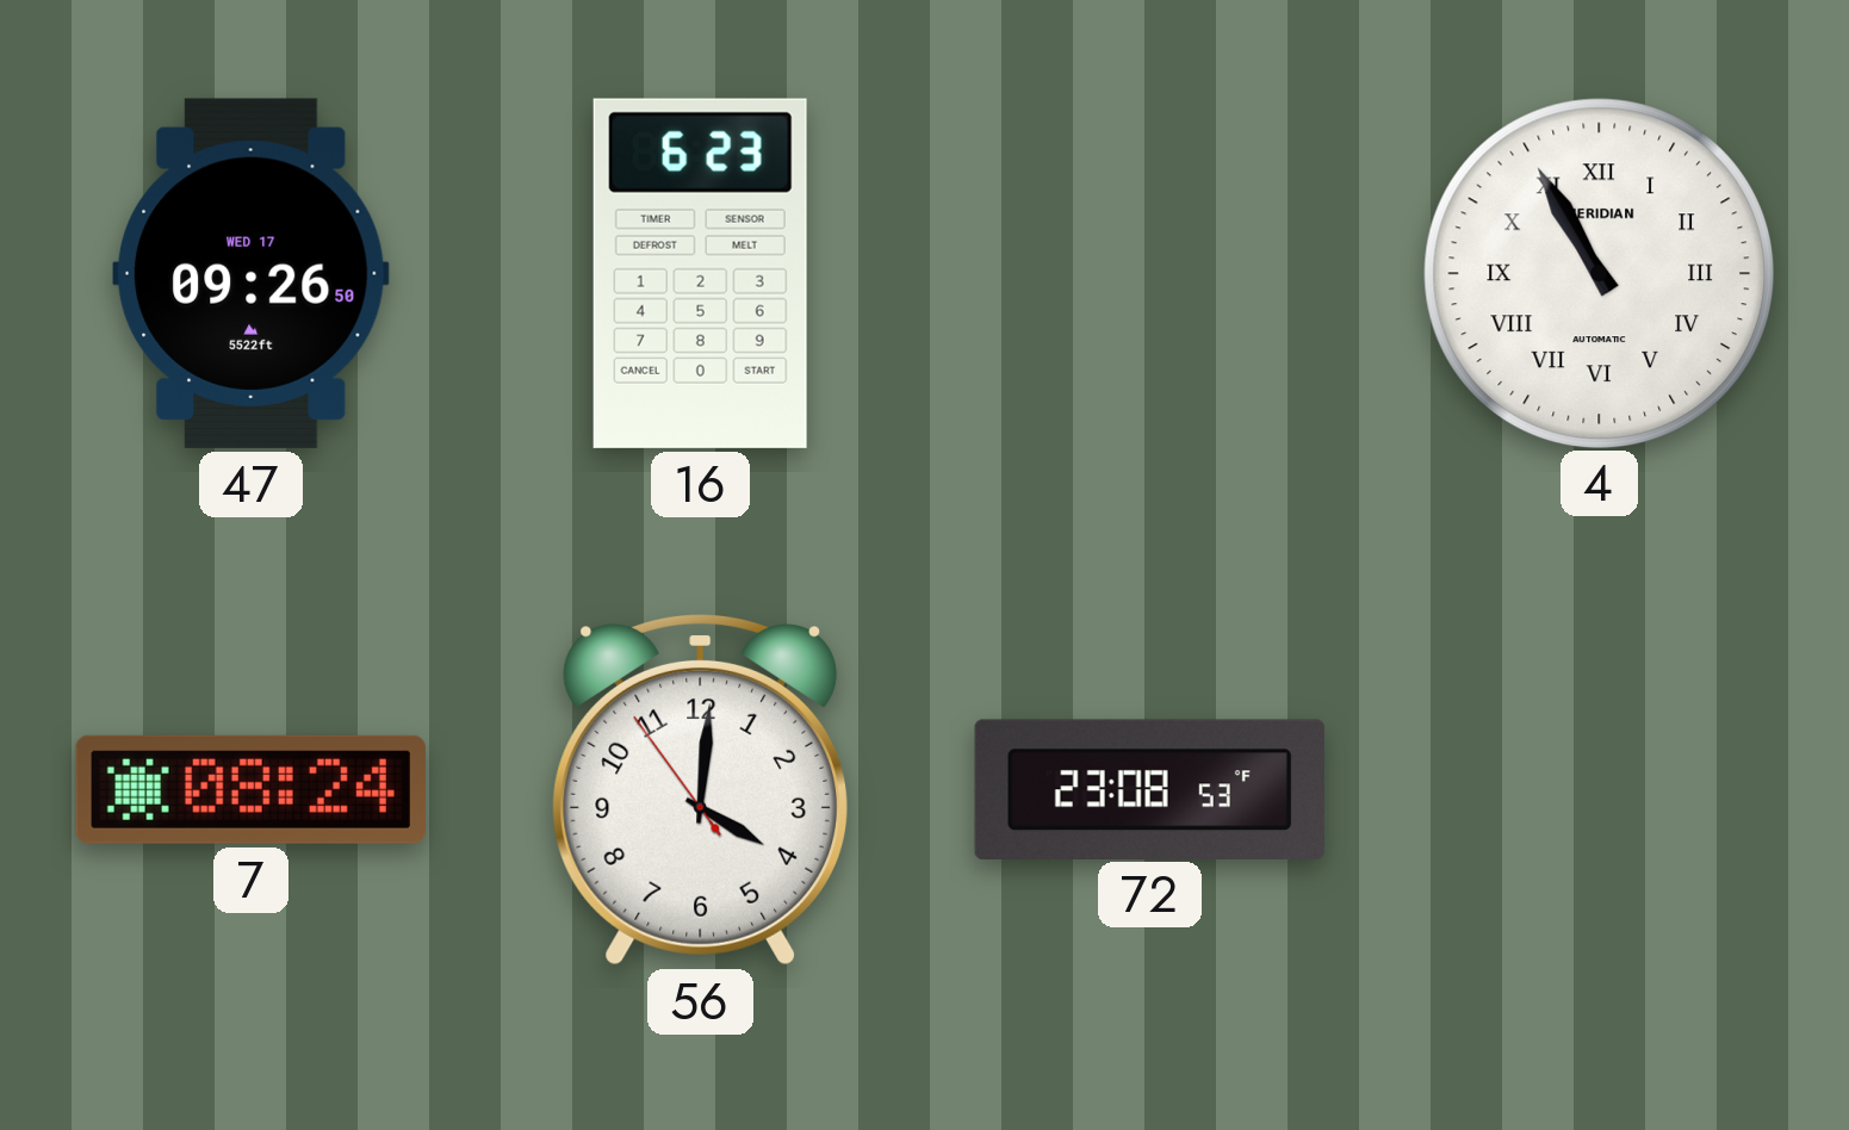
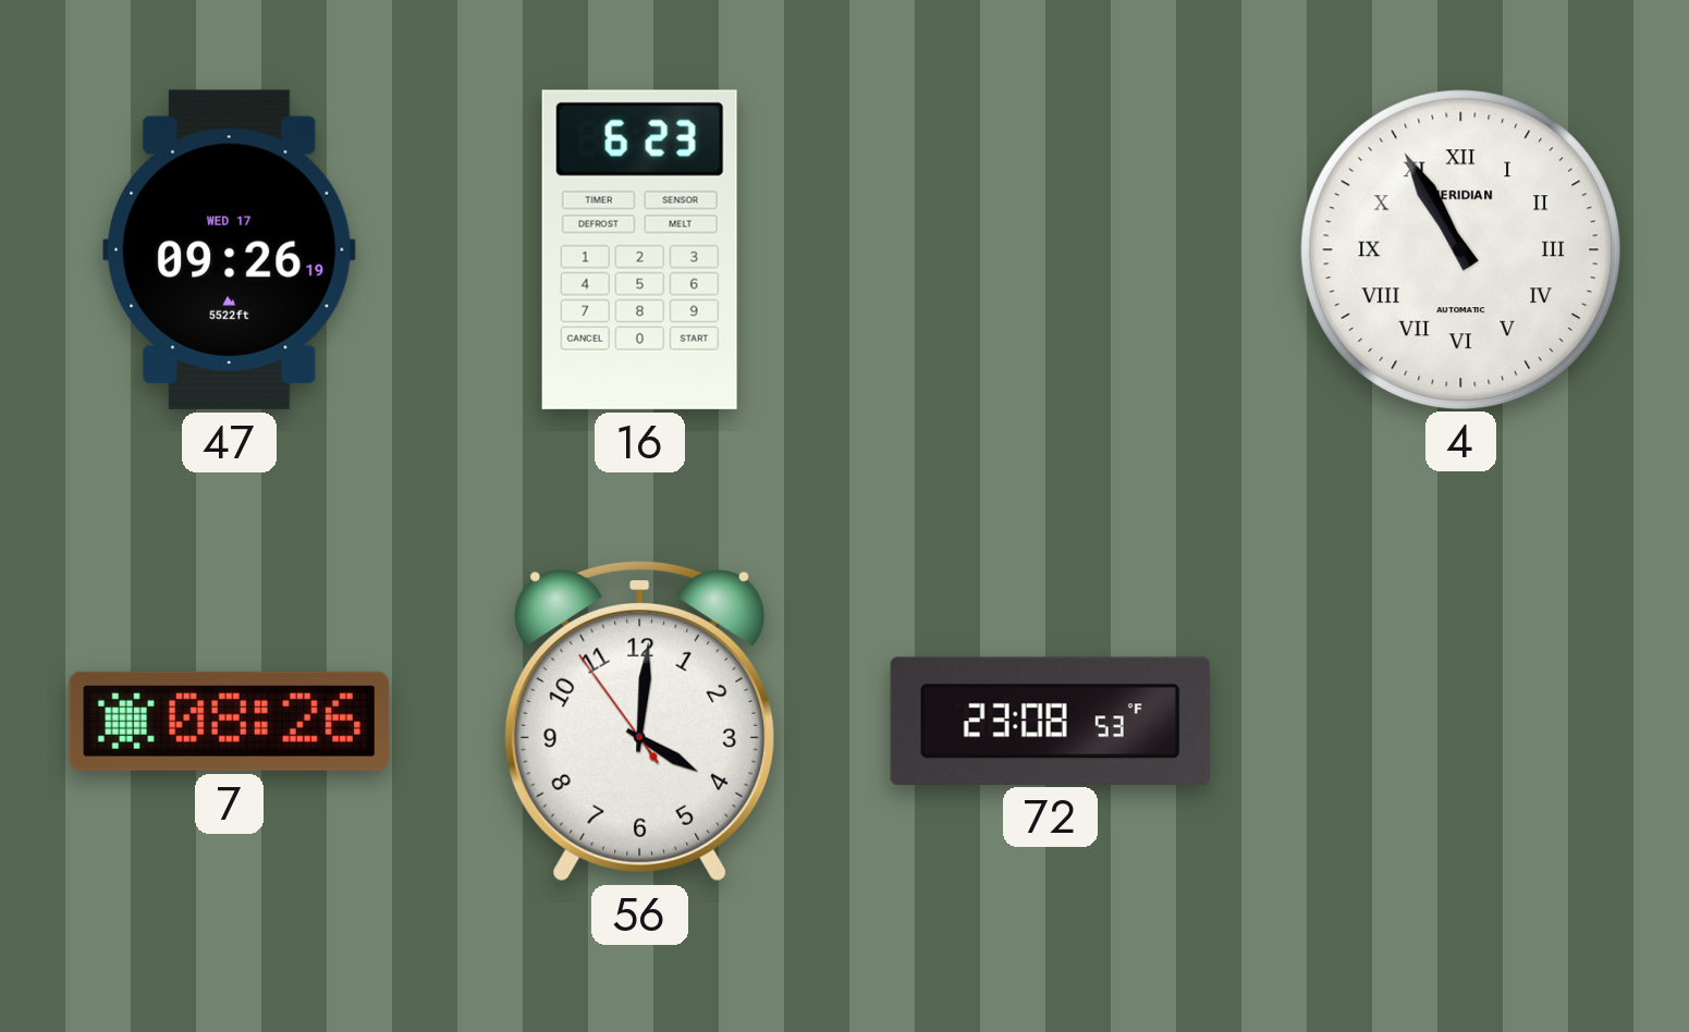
47: 09:26:50 -> 09:26:19 (229, 249)
7: 08:24 -> 08:26 (229, 721)
